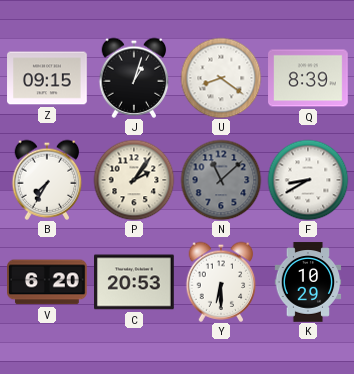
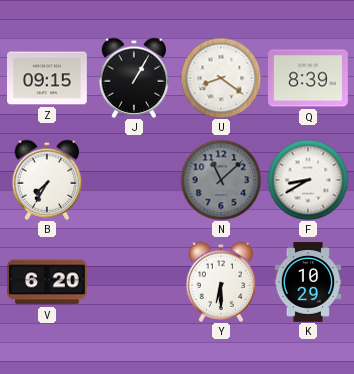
J: 1:03 -> 1:05 (134, 78)
P: 2:06 -> none (134, 180)
C: 20:53 -> none (135, 282)
